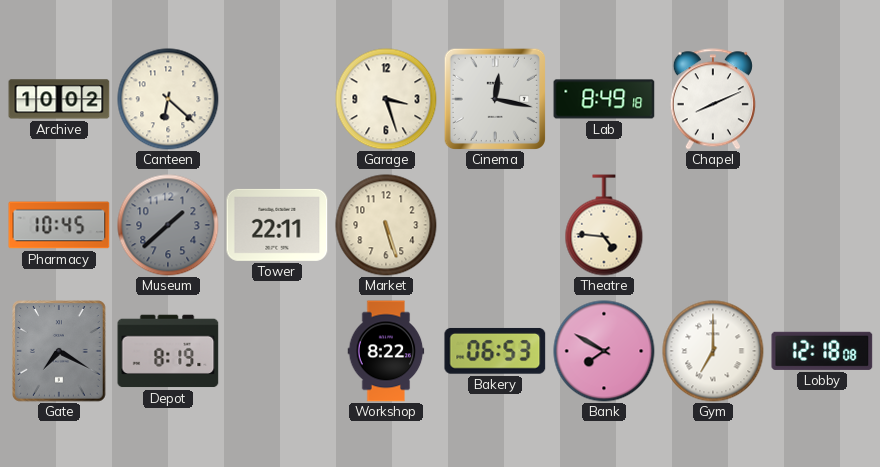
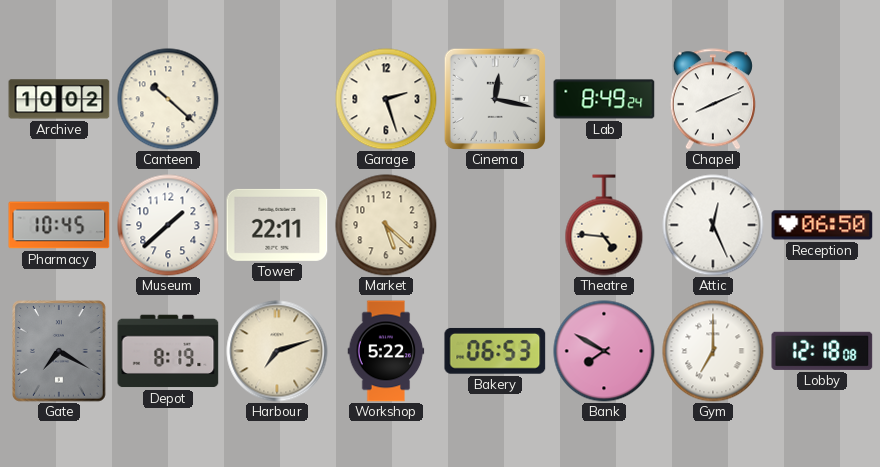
Canteen: 6:22 -> 10:22 (168, 99)
Garage: 3:27 -> 2:27 (386, 99)
Lab: 8:49:18 -> 8:49:24 (604, 99)
Museum dial: grey -> white (168, 225)
Market: 5:27 -> 5:22 (386, 225)
Attic: none -> 12:26 (713, 225)
Reception: none -> 06:50 (822, 225)
Harbour: none -> 7:12 (277, 351)
Workshop: 8:22 -> 5:22 (386, 351)
